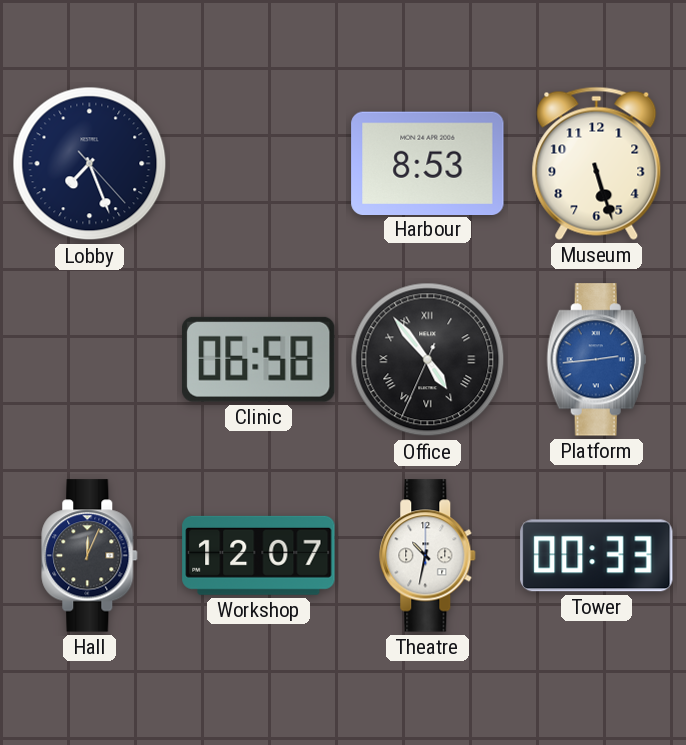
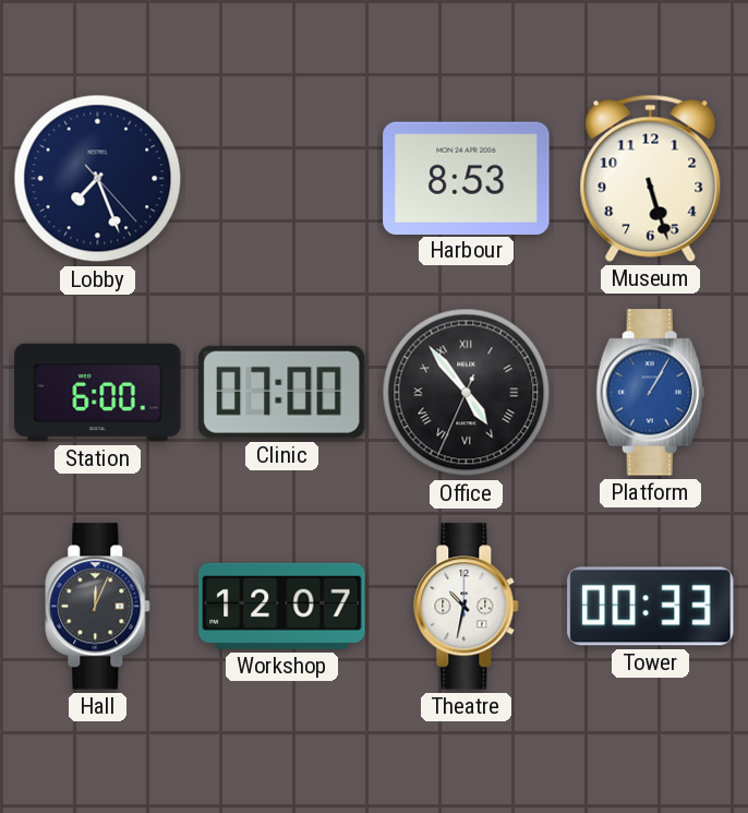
Station: none -> 6:00 (98, 393)
Clinic: 06:58 -> 07:00 (282, 392)
Platform: 2:44 -> 1:05 (650, 393)
